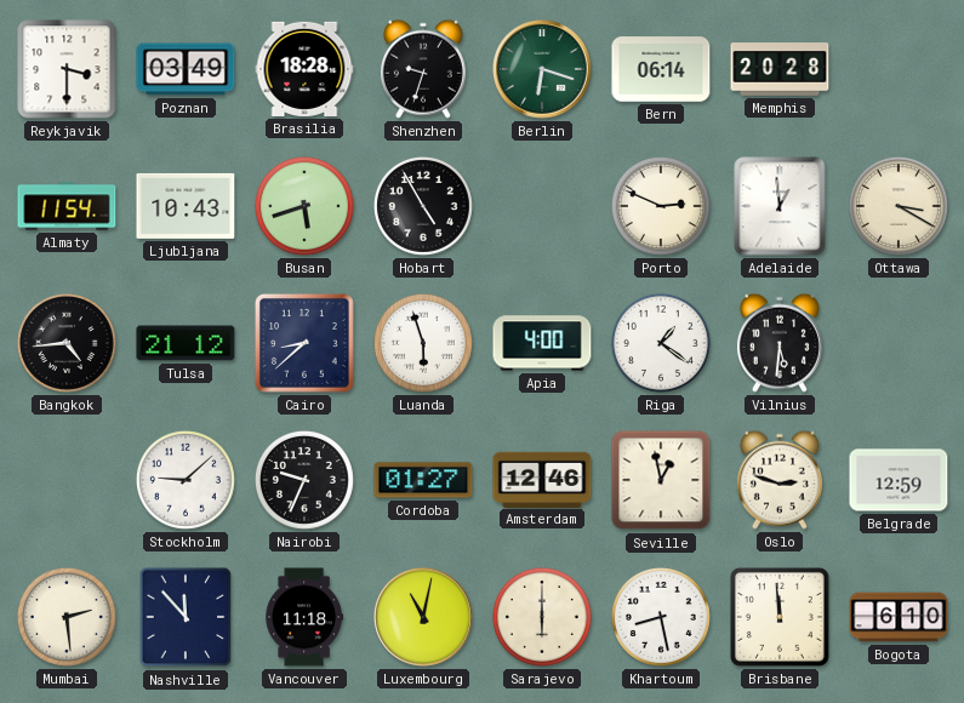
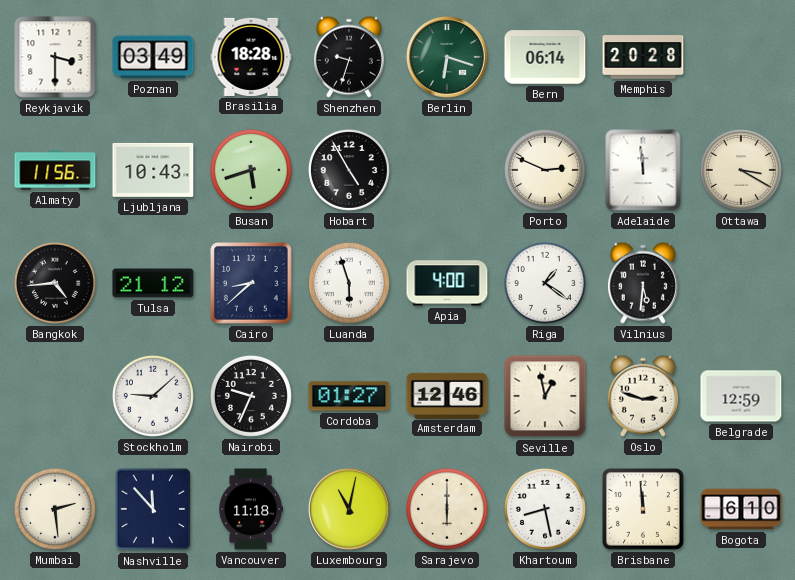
Almaty: 11:54 -> 11:56 (55, 170)
Adelaide: 12:59 -> 11:59 (643, 170)
